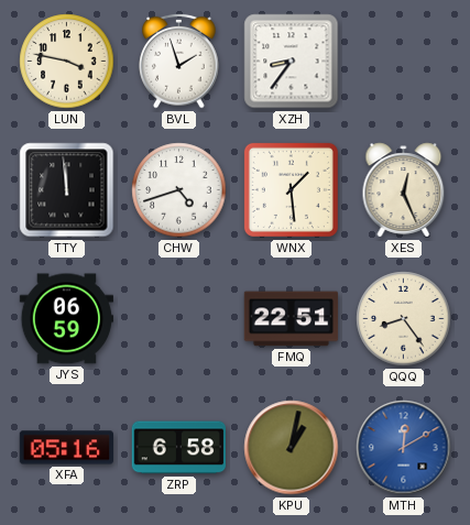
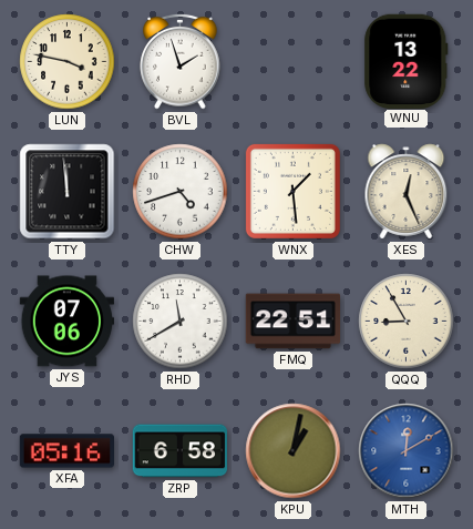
XZH: 8:36 -> none (292, 62)
WNU: none -> 13:22 (407, 61)
JYS: 06:59 -> 07:06 (66, 322)
RHD: none -> 11:40 (181, 322)
QQQ: 8:24 -> 8:55 (407, 322)
